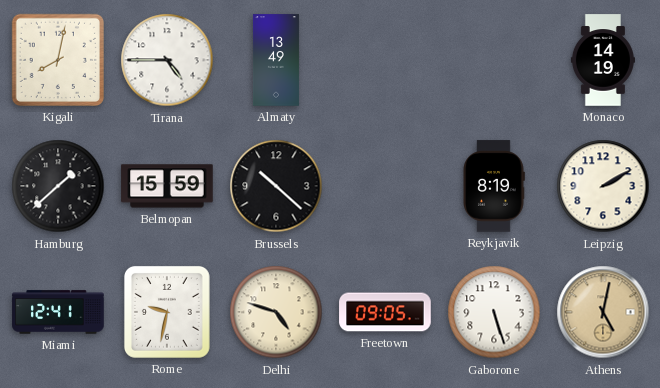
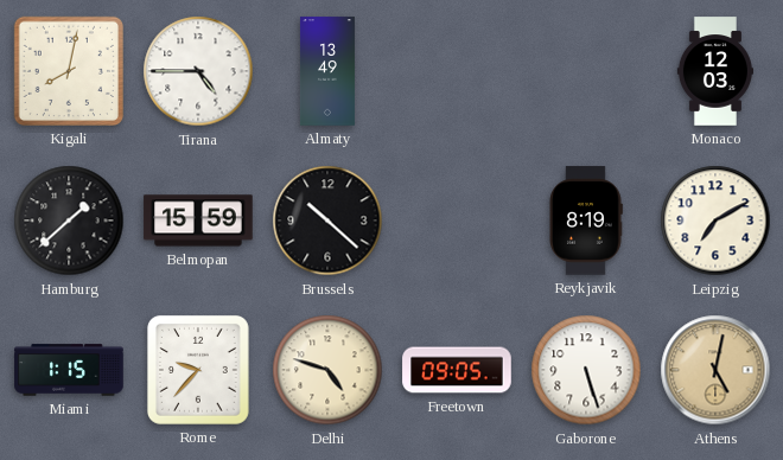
Monaco: 14:19 -> 12:03 (715, 71)
Leipzig: 2:10 -> 7:10 (715, 221)
Miami: 12:41 -> 1:15 (69, 370)
Rome: 9:32 -> 9:37 (198, 370)
